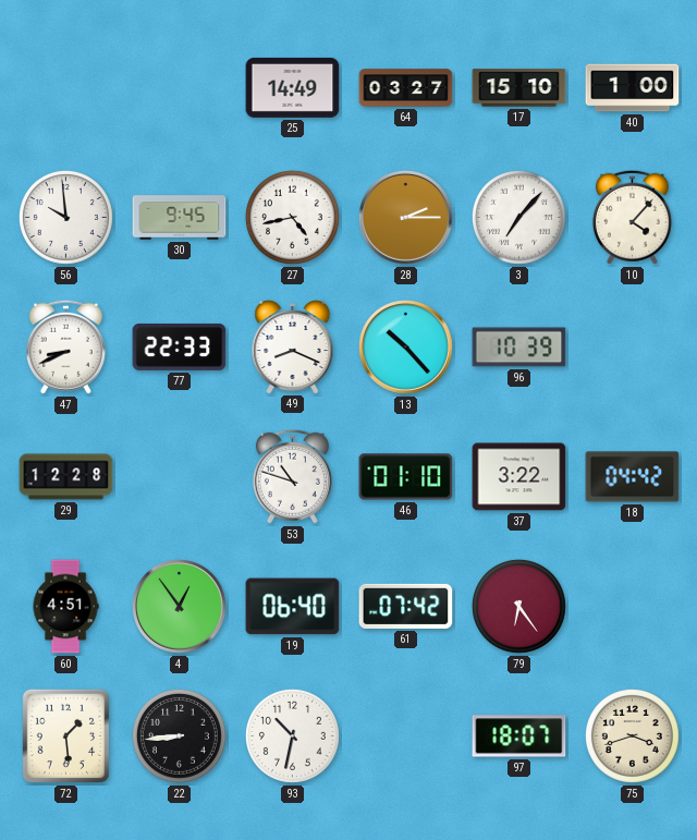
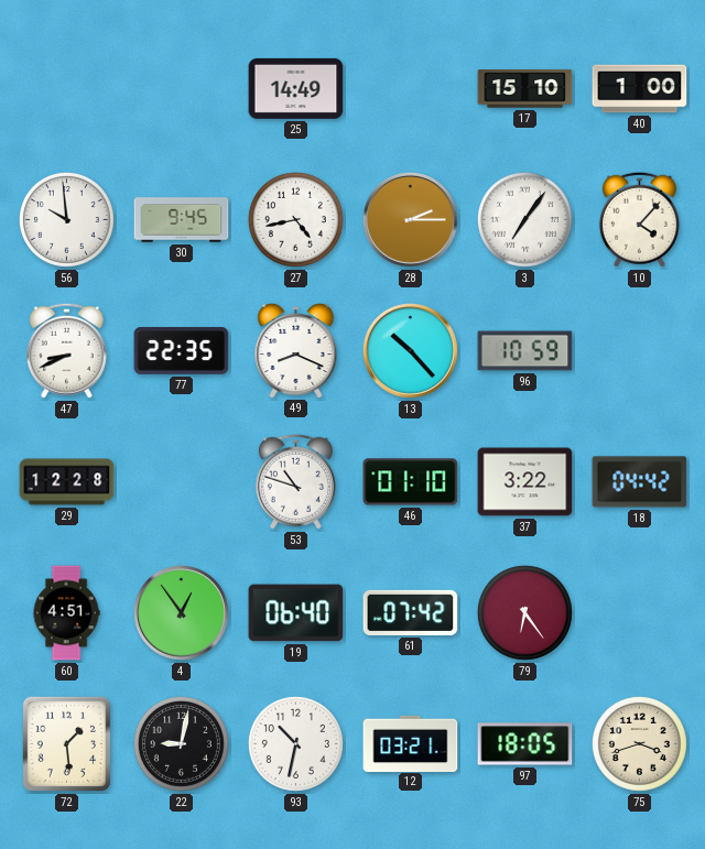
64: 03:27 -> none (406, 88)
3: 7:07 -> 7:06 (524, 219)
77: 22:33 -> 22:35 (182, 350)
96: 10:39 -> 10:59 (525, 351)
22: 8:44 -> 9:02 (181, 743)
12: none -> 03:21 (411, 743)
97: 18:07 -> 18:05 (525, 744)
